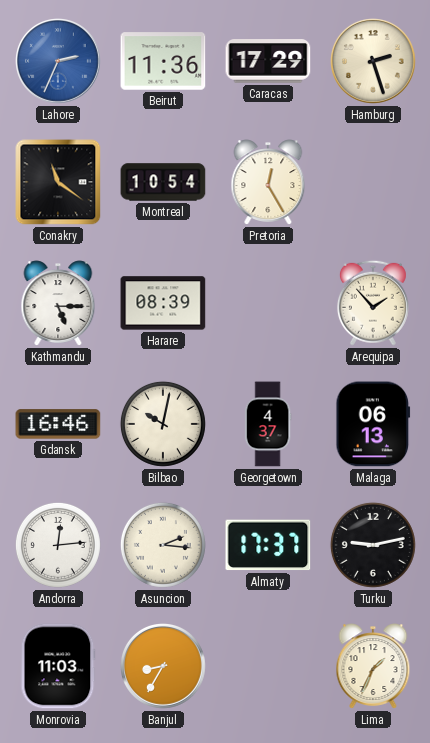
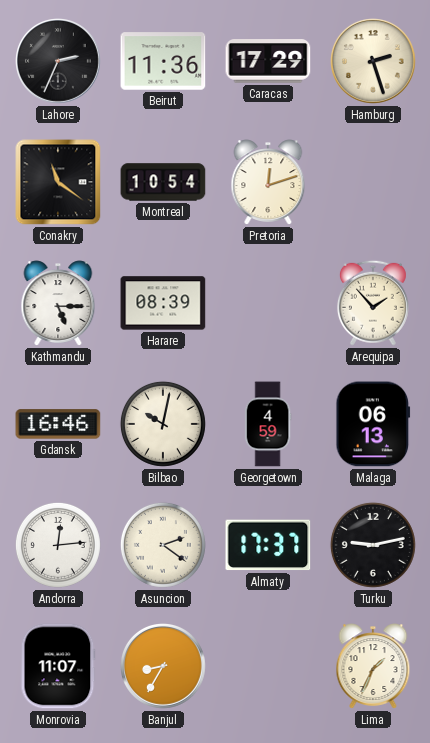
Lahore dial: blue -> black (59, 62)
Pretoria: 12:25 -> 12:12 (268, 182)
Georgetown: 4:37 -> 4:59 (268, 424)
Asuncion: 2:16 -> 2:21 (163, 545)
Monrovia: 11:03 -> 11:07 (58, 666)
